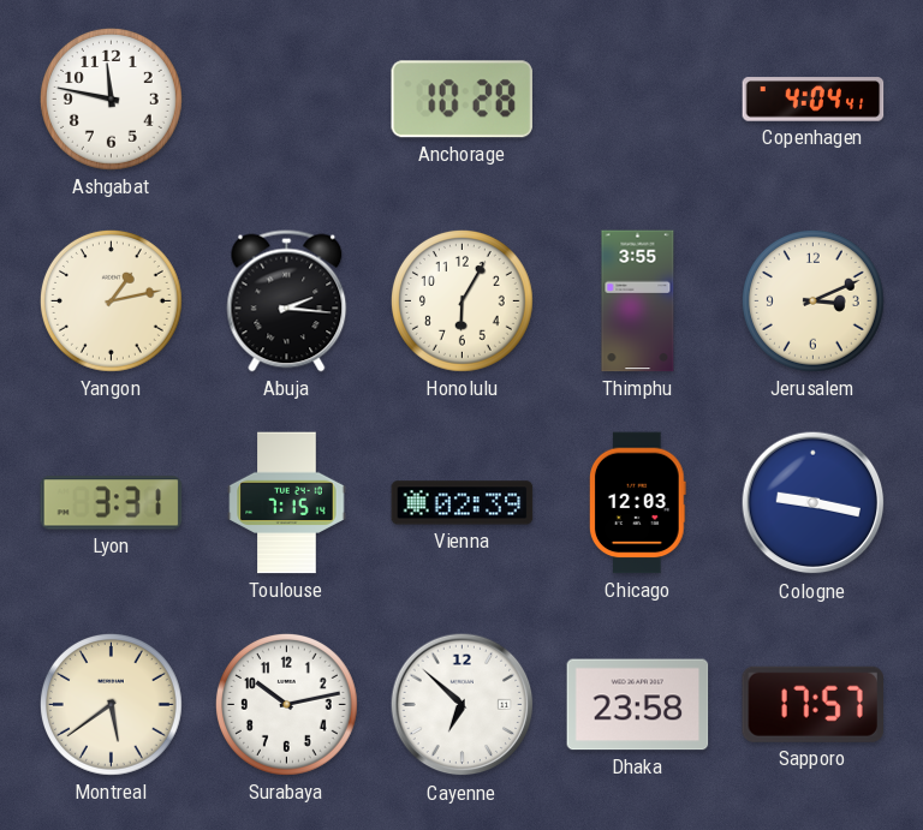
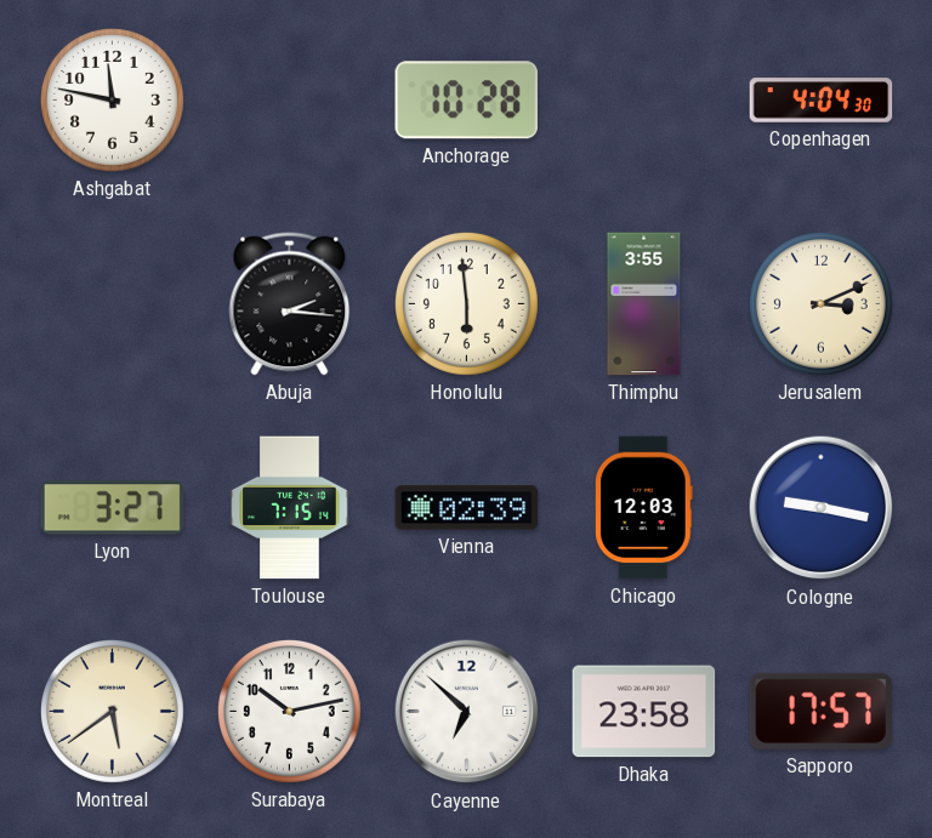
Copenhagen: 4:04:41 -> 4:04:30 (822, 101)
Yangon: 1:13 -> none (112, 301)
Honolulu: 6:05 -> 5:59 (467, 304)
Lyon: 3:31 -> 3:27 (113, 508)
